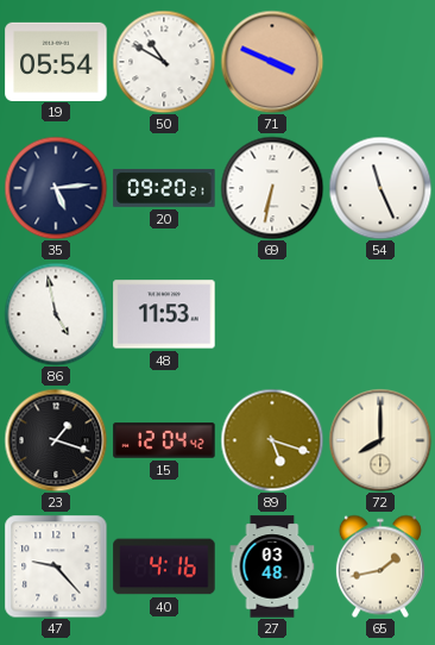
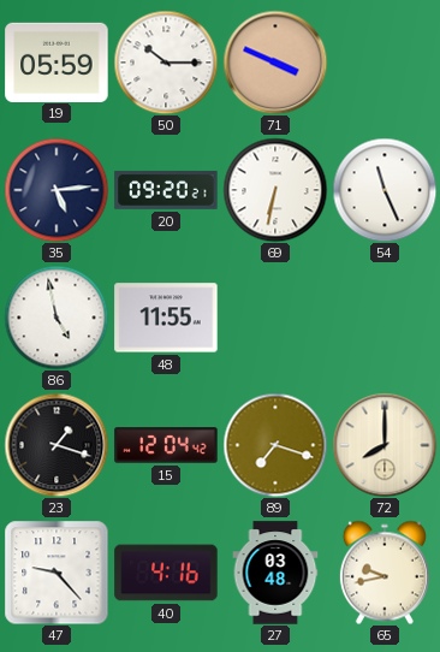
19: 05:54 -> 05:59 (57, 61)
50: 10:50 -> 10:15 (166, 63)
48: 11:53 -> 11:55 (166, 318)
89: 5:18 -> 7:18 (275, 445)
65: 1:43 -> 9:43 (385, 573)
